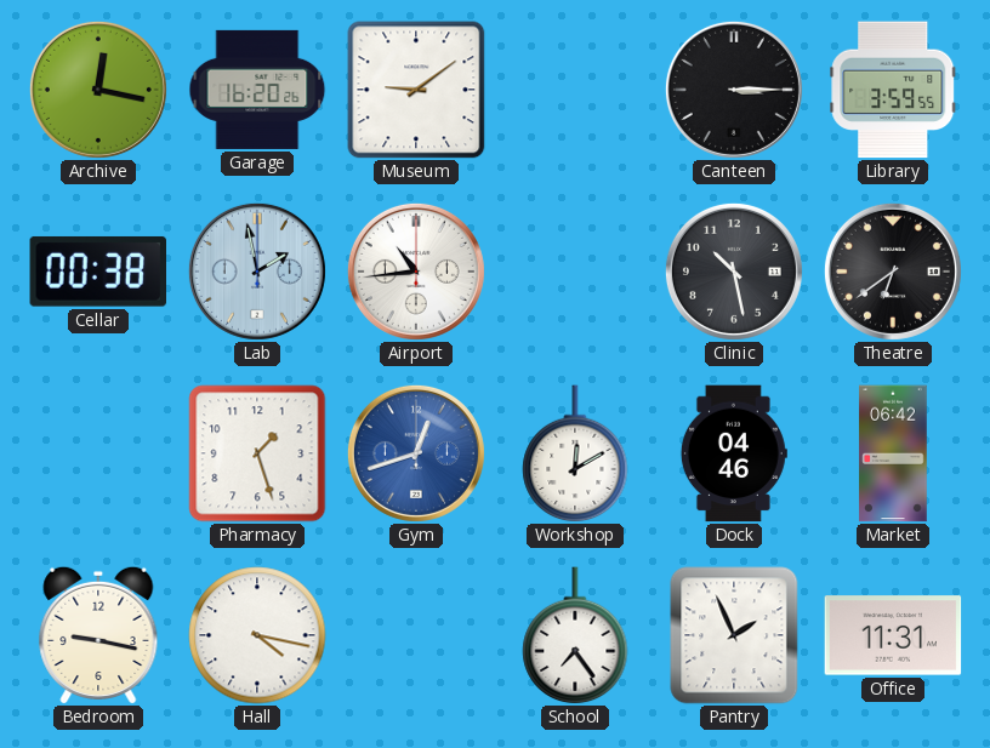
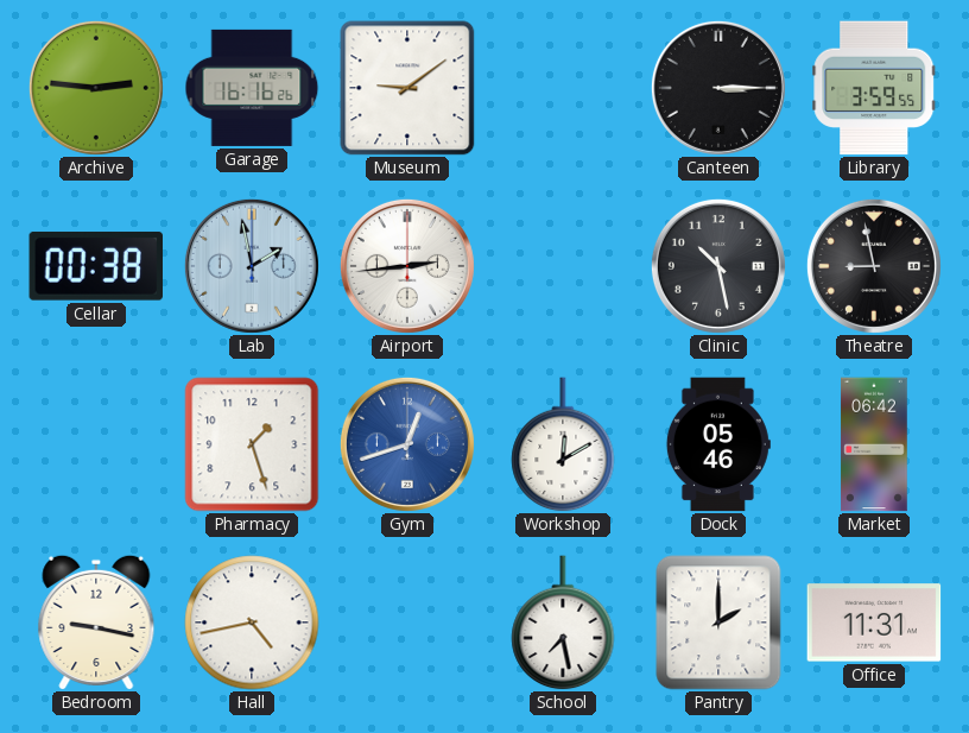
Archive: 12:17 -> 2:46 (96, 88)
Garage: 16:20 -> 16:16 (252, 88)
Airport: 10:44 -> 2:44 (407, 266)
Theatre: 6:39 -> 8:58 (874, 266)
Dock: 04:46 -> 05:46 (718, 444)
Hall: 4:17 -> 4:43 (252, 623)
School: 7:24 -> 7:28 (563, 623)
Pantry: 1:56 -> 2:00 (718, 623)
